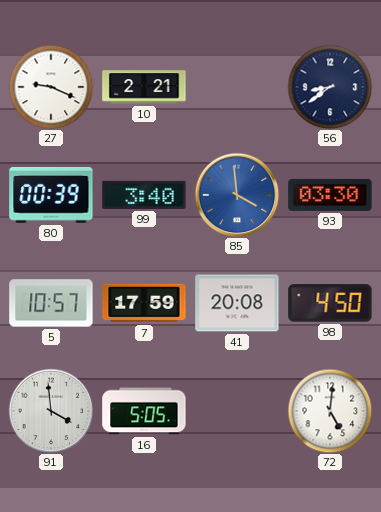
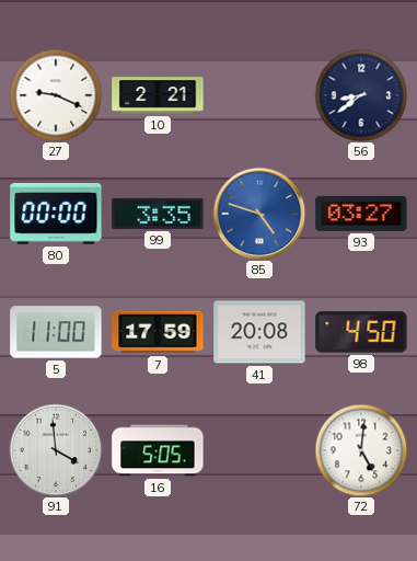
80: 00:39 -> 00:00 (56, 214)
99: 3:40 -> 3:35 (158, 214)
85: 3:59 -> 4:48 (259, 214)
93: 03:30 -> 03:27 (361, 214)
5: 10:57 -> 11:00 (56, 332)
